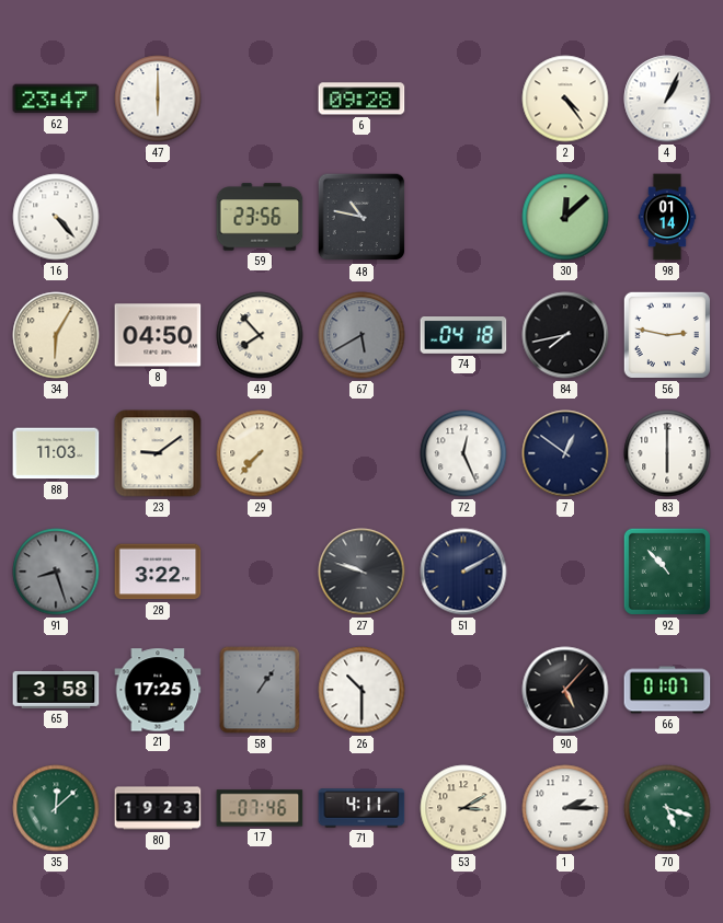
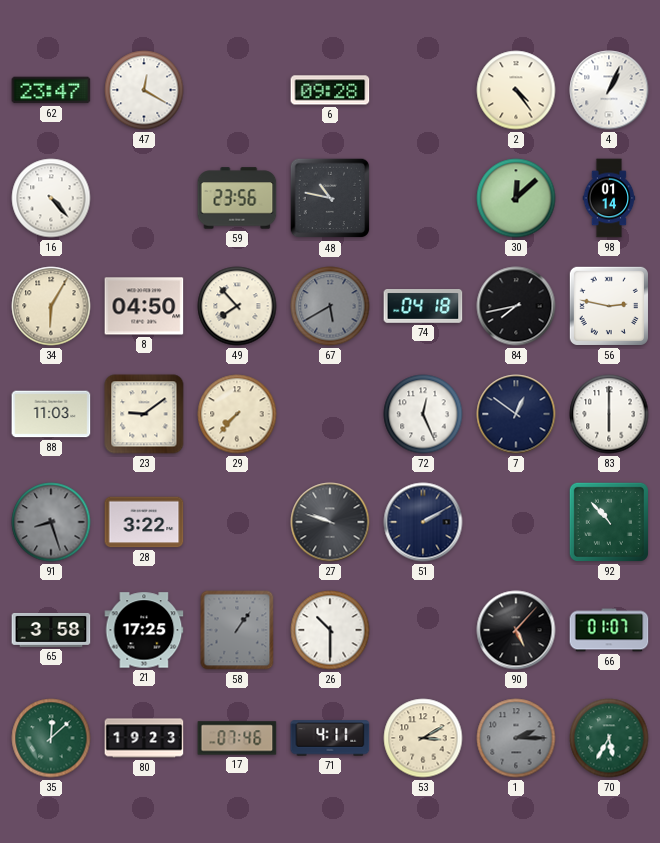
47: 6:00 -> 12:20 (144, 90)
1 dial: white -> grey (516, 738)
70: 5:18 -> 5:35 (609, 738)
